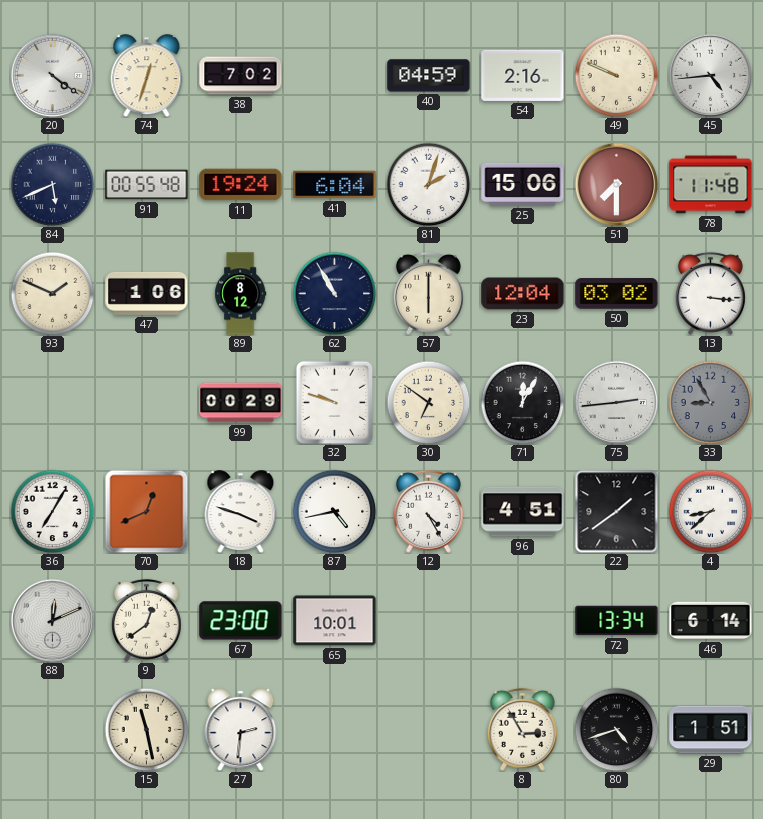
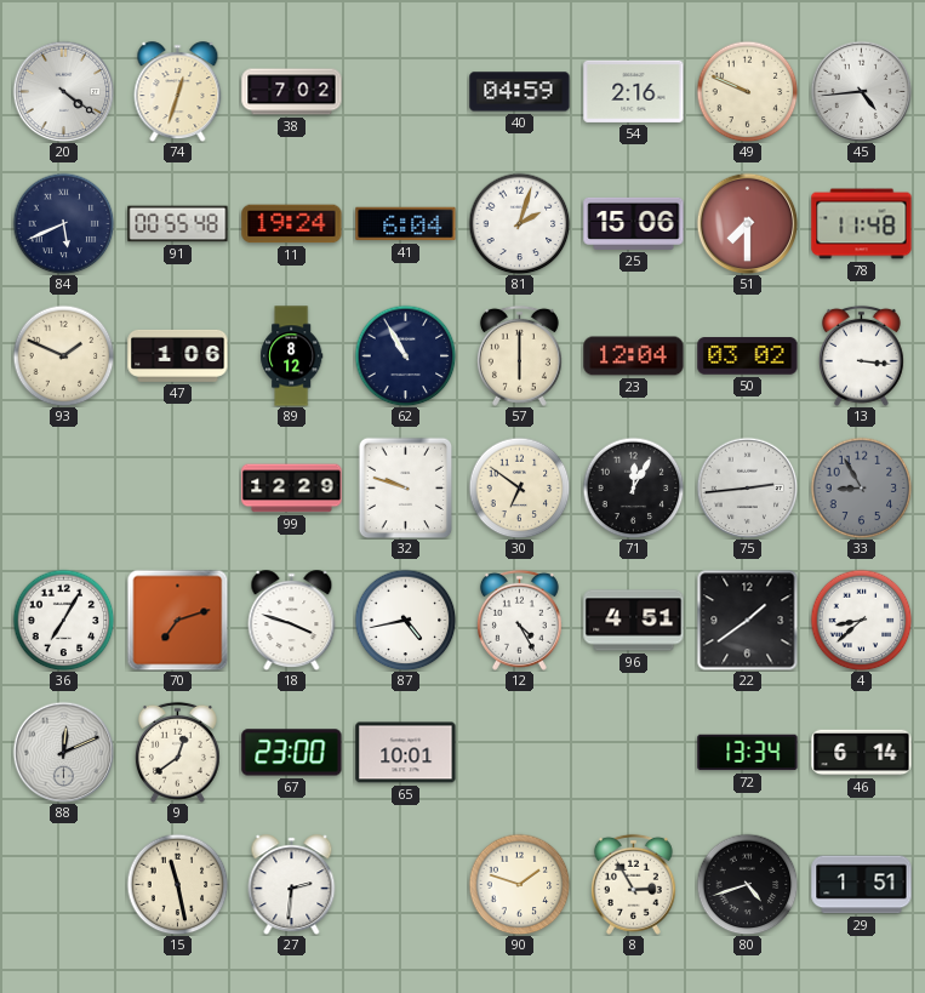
99: 00:29 -> 12:29 (292, 489)
70: 12:41 -> 7:12 (177, 620)
90: none -> 1:48 (519, 884)
